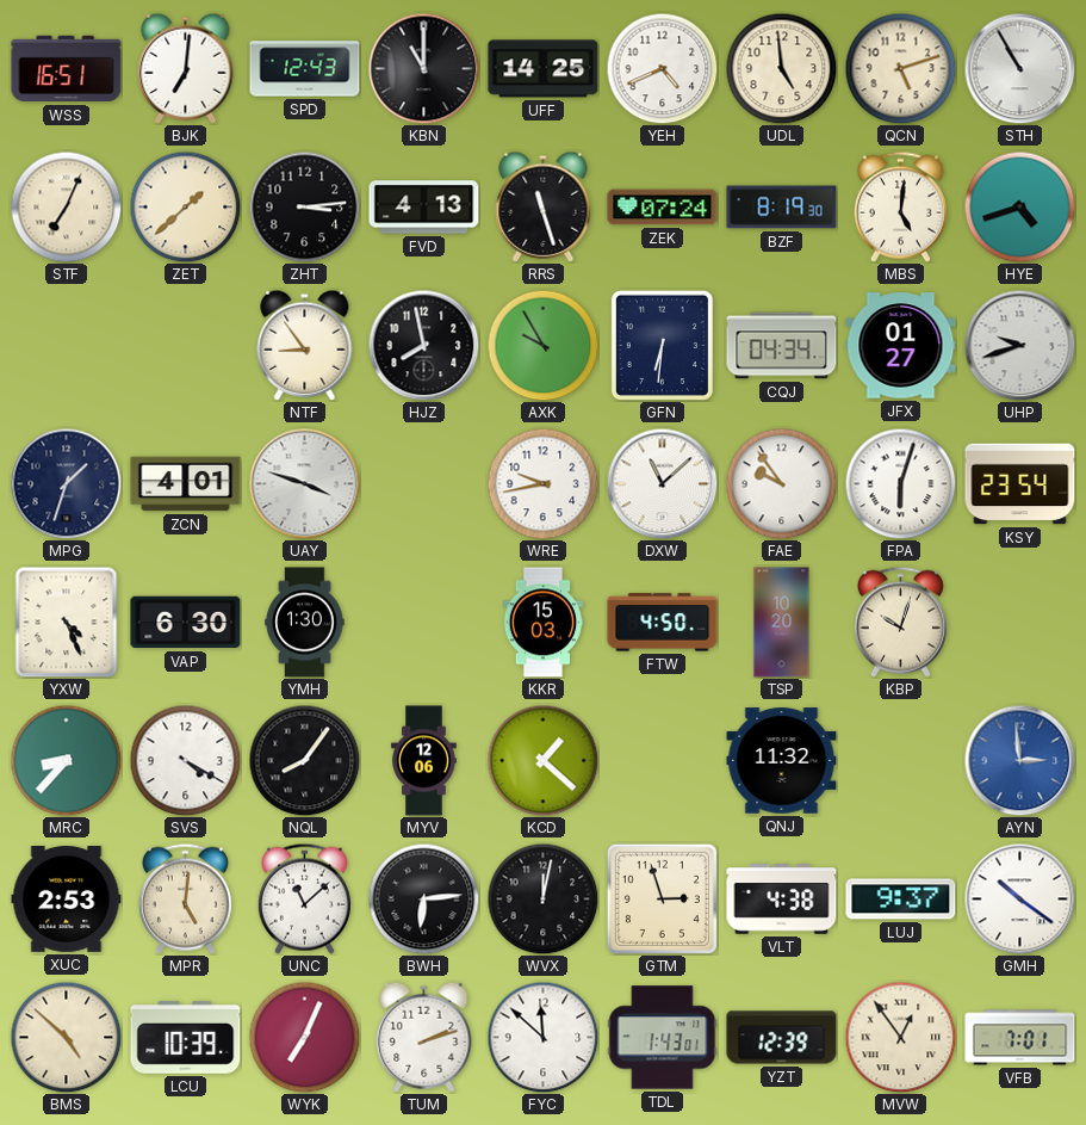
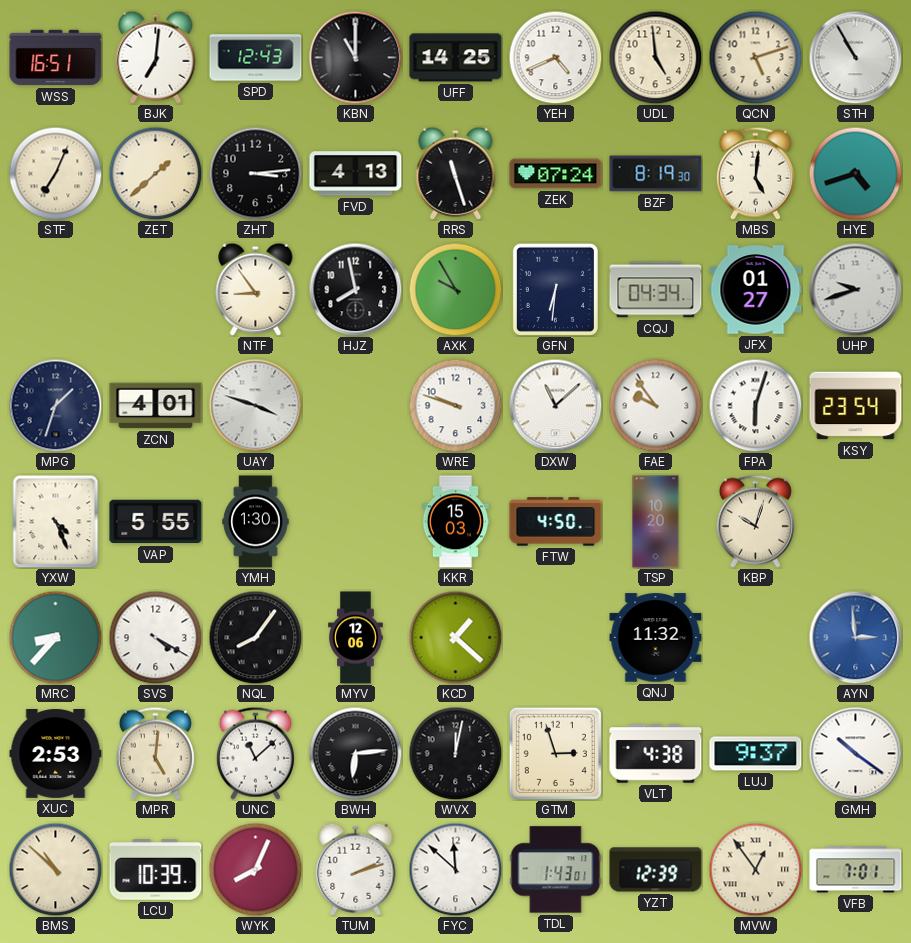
WRE: 9:43 -> 9:48 (455, 405)
VAP: 6:30 -> 5:55 (156, 522)
BMS: 4:52 -> 10:52 (55, 869)
WYK: 7:04 -> 8:04 (255, 869)
